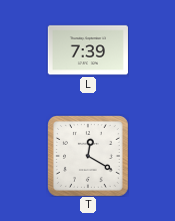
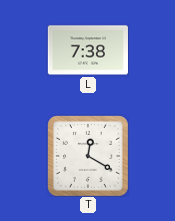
L: 7:39 -> 7:38 (88, 50)
